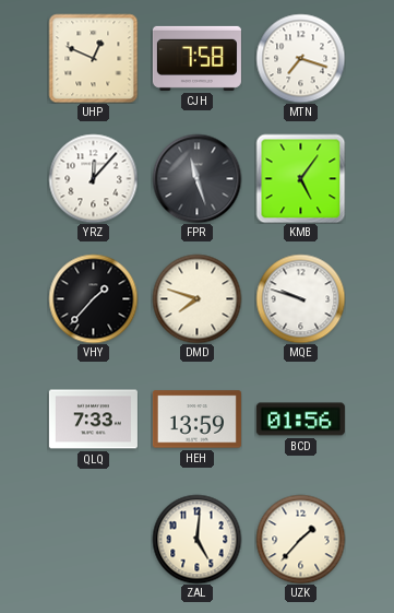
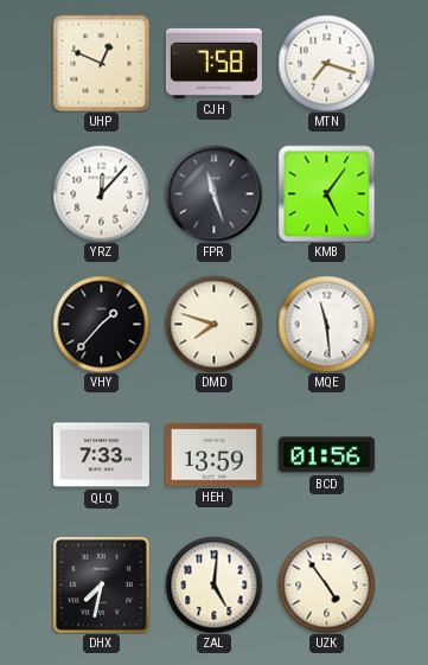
MQE: 9:48 -> 11:29 (326, 324)
DHX: none -> 7:32 (101, 584)
UZK: 1:37 -> 4:54 (326, 584)
